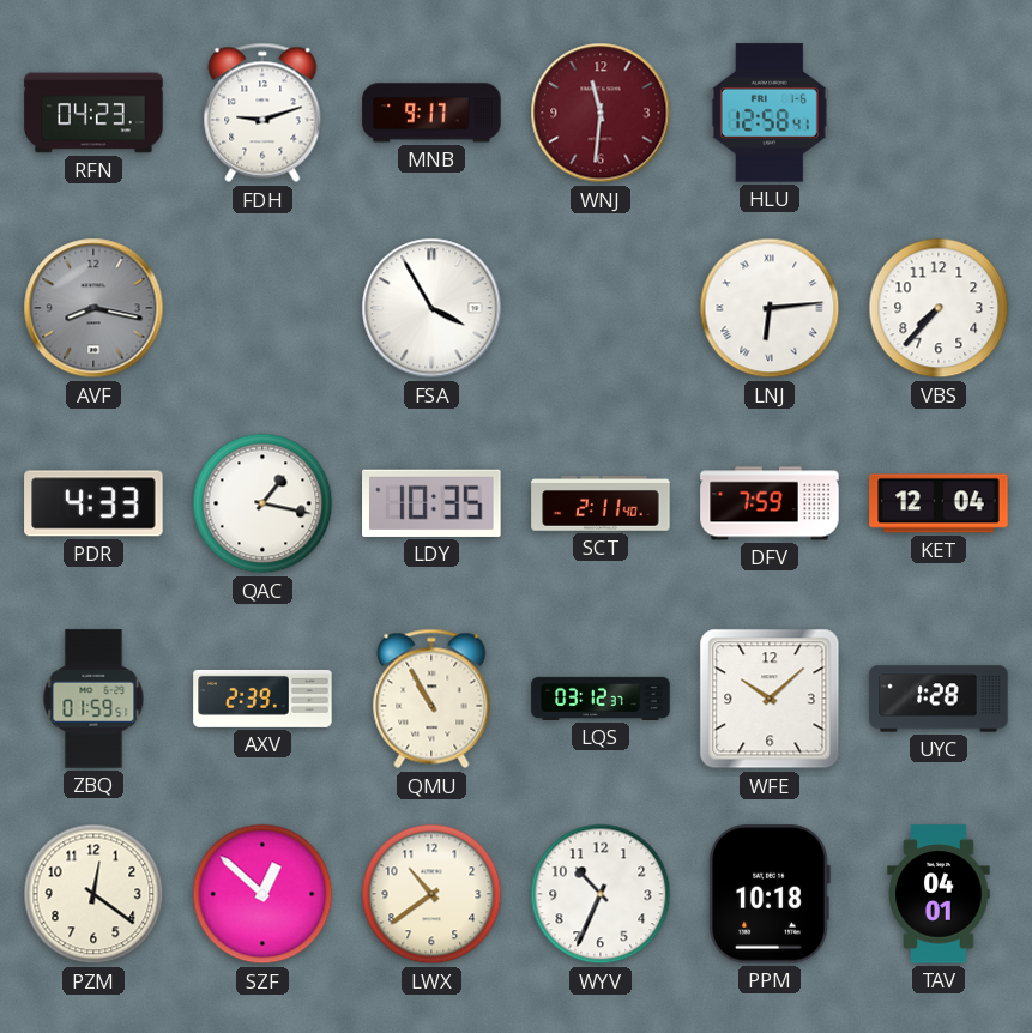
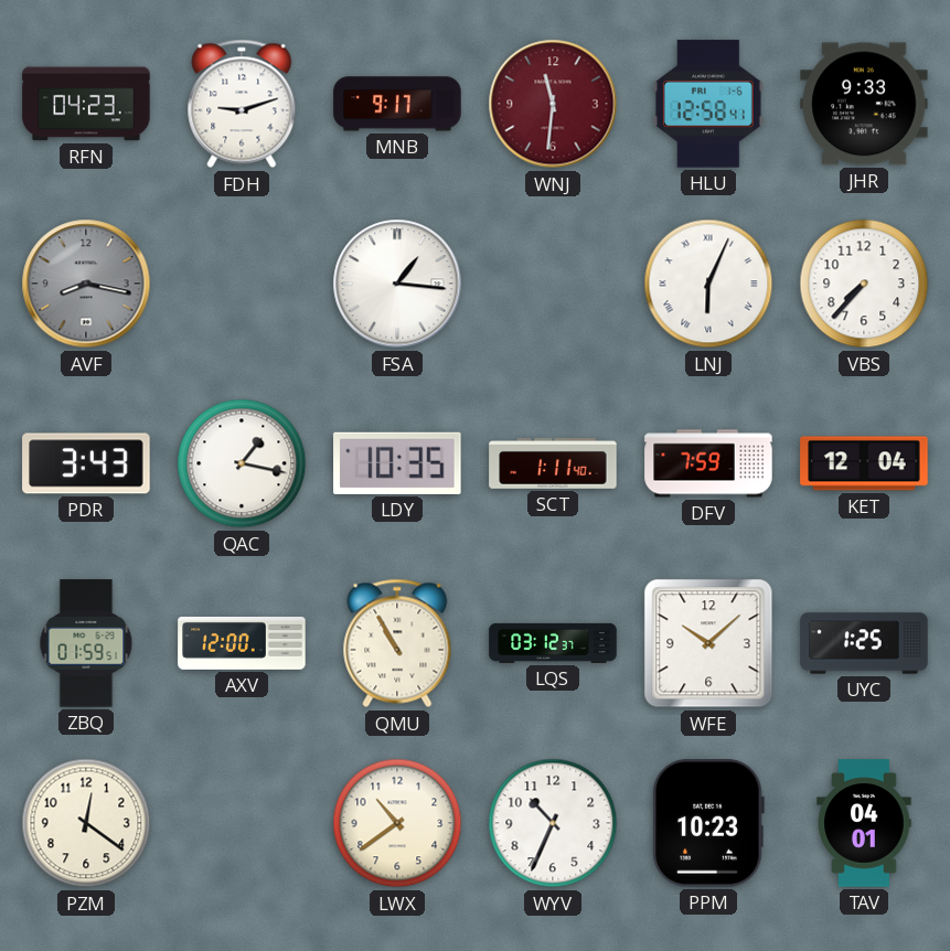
JHR: none -> 9:33 (864, 104)
FSA: 3:55 -> 1:16 (397, 284)
LNJ: 6:14 -> 6:04 (708, 284)
PDR: 4:33 -> 3:43 (86, 463)
SCT: 2:11 -> 1:11 (553, 463)
AXV: 2:39 -> 12:00 (242, 643)
UYC: 1:28 -> 1:25 (864, 643)
SZF: 12:52 -> none (262, 894)
PPM: 10:18 -> 10:23 (708, 823)
